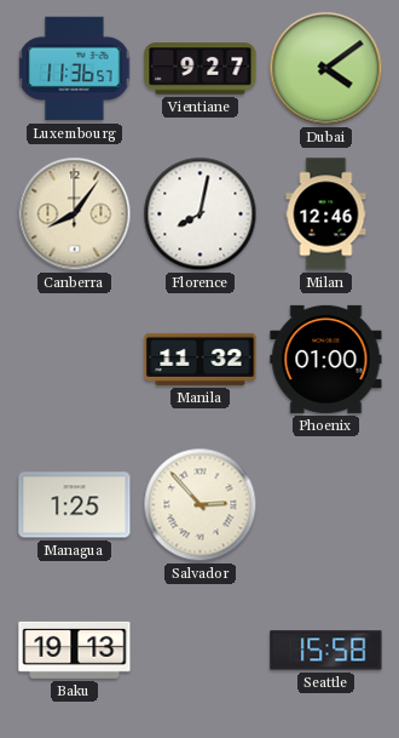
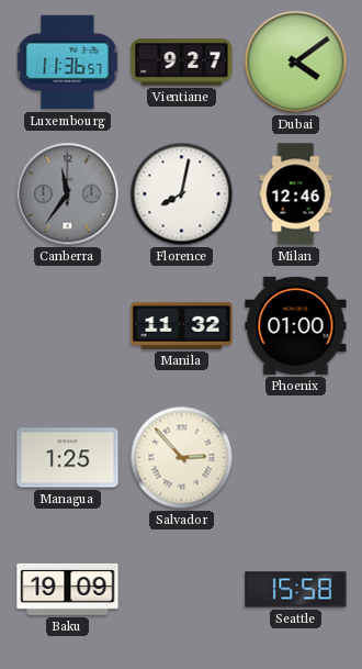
Canberra: 8:06 -> 11:36 (68, 194)
Canberra dial: cream -> grey (68, 194)
Baku: 19:13 -> 19:09 (68, 589)
